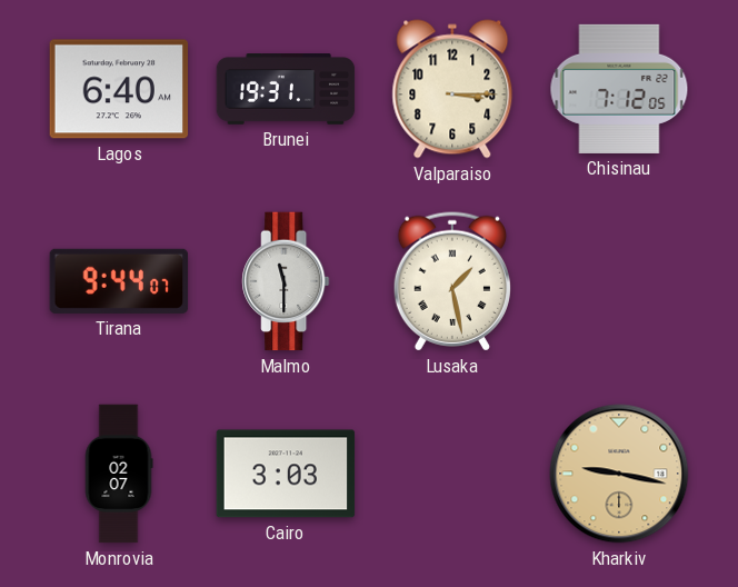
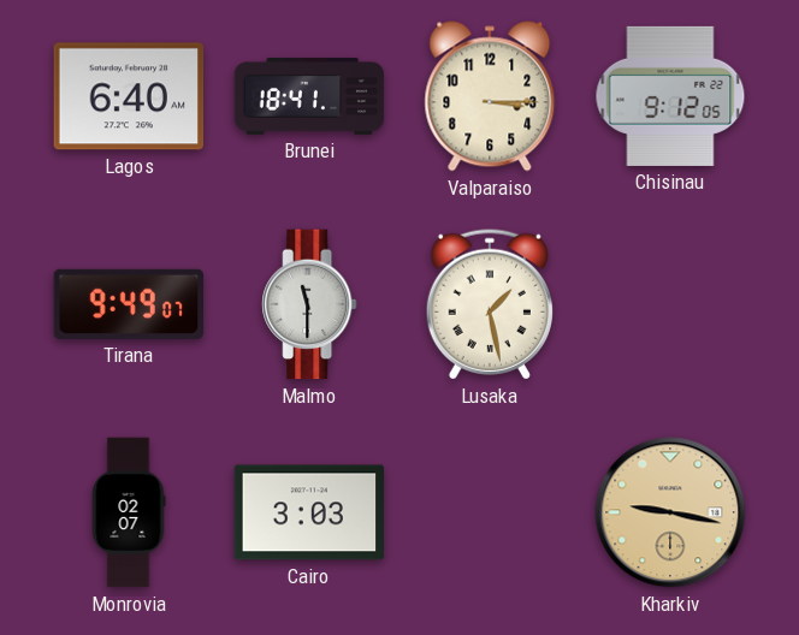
Brunei: 19:31 -> 18:41 (309, 97)
Chisinau: 7:12 -> 9:12 (670, 96)
Tirana: 9:44 -> 9:49 (129, 304)
